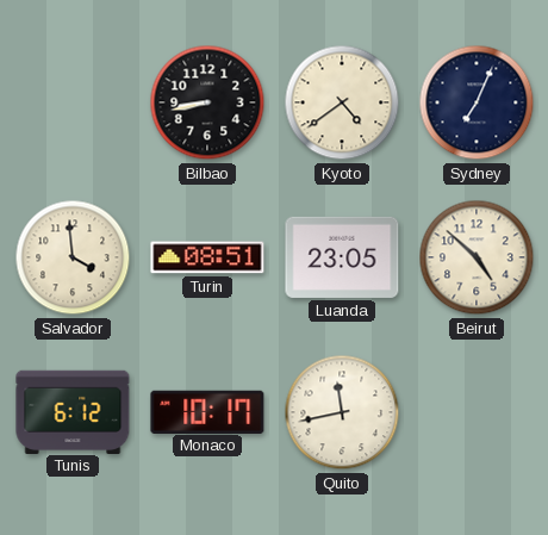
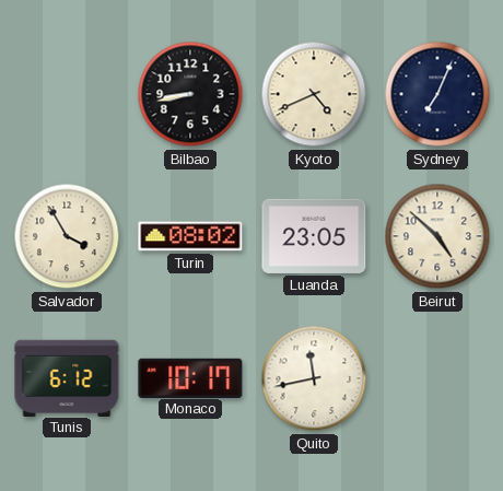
Kyoto: 4:39 -> 4:41 (314, 94)
Salvador: 3:59 -> 3:55 (67, 236)
Turin: 08:51 -> 08:02 (190, 236)
